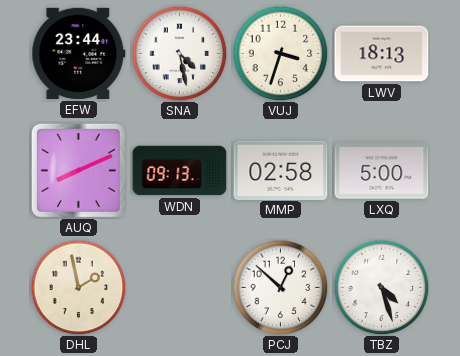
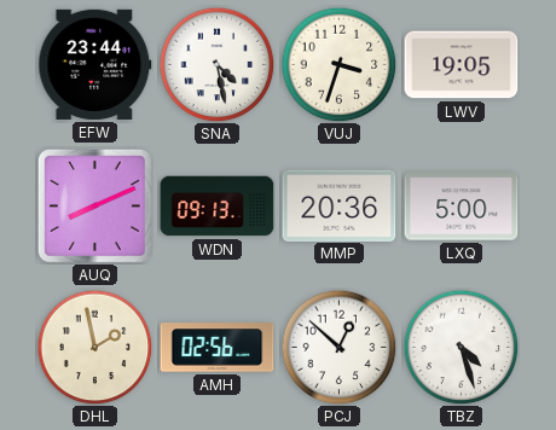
LWV: 18:13 -> 19:05 (462, 65)
MMP: 02:58 -> 20:36 (340, 205)
AMH: none -> 02:56 (218, 348)
